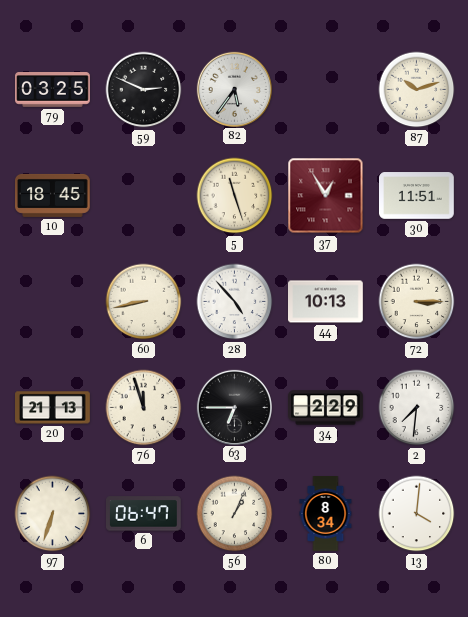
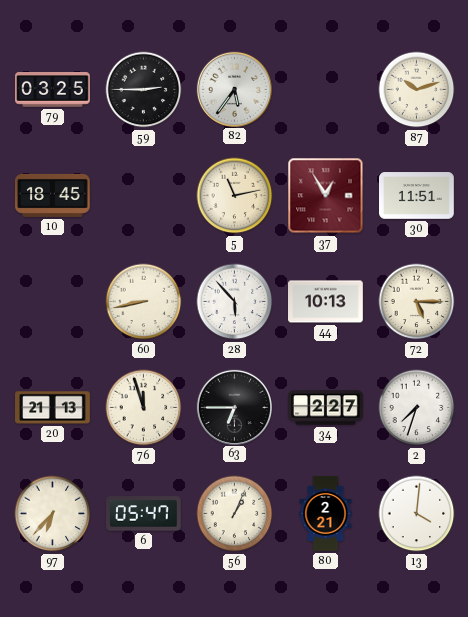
59: 2:49 -> 2:45 (144, 90)
5: 11:27 -> 11:13 (235, 196)
28: 4:53 -> 5:53 (235, 302)
72: 3:15 -> 5:15 (417, 302)
34: 2:29 -> 2:27 (326, 408)
2: 7:31 -> 7:33 (417, 408)
97: 6:33 -> 6:37 (53, 514)
6: 06:47 -> 05:47 (144, 514)
80: 8:34 -> 2:21 (326, 514)
